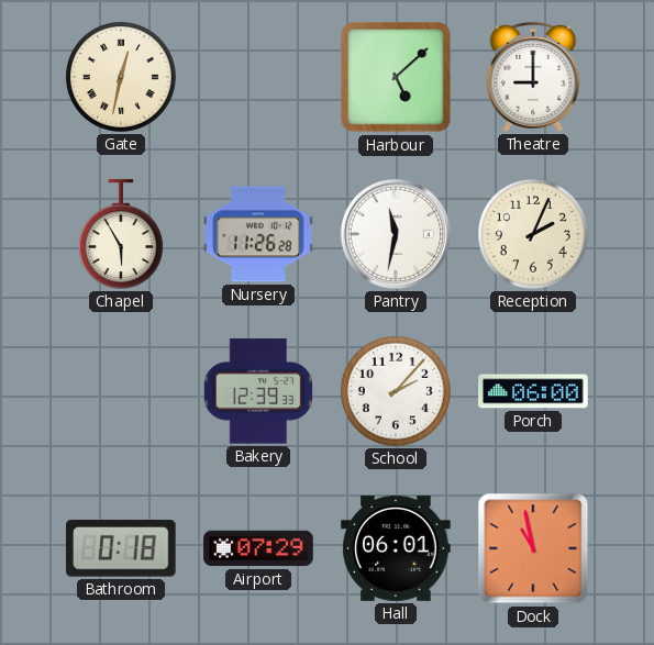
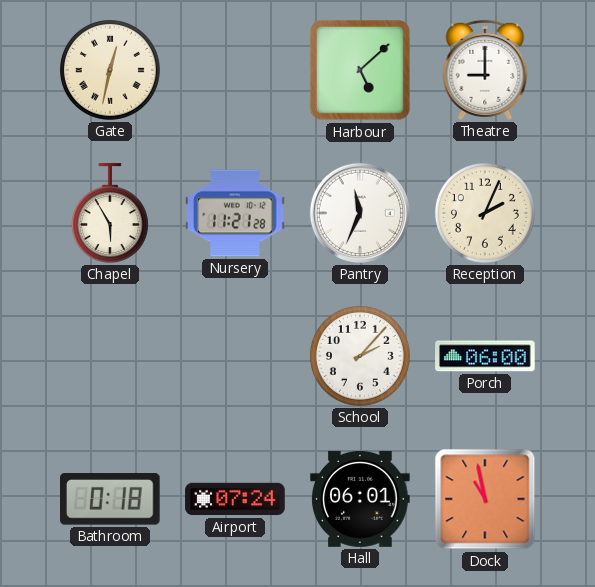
Nursery: 11:26 -> 11:21 (235, 213)
Pantry: 11:32 -> 11:34 (360, 213)
Bakery: 12:39 -> none (258, 391)
Airport: 07:29 -> 07:24 (235, 499)
